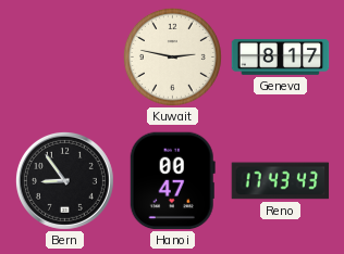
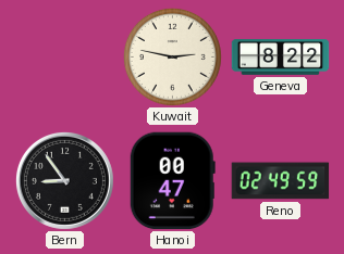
Geneva: 8:17 -> 8:22 (281, 58)
Reno: 17:43 -> 02:49 (281, 181)
